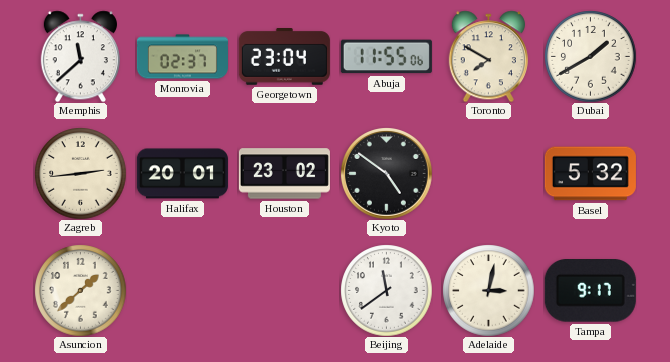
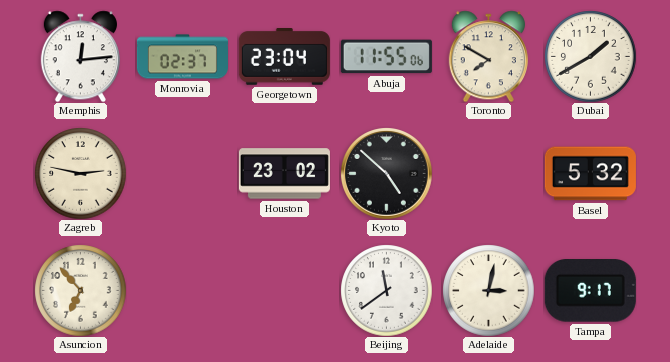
Memphis: 11:38 -> 12:14 (80, 56)
Zagreb: 2:44 -> 2:47 (80, 173)
Halifax: 20:01 -> none (182, 174)
Kyoto: 4:51 -> 4:52 (387, 174)
Asuncion: 1:38 -> 6:53 (80, 290)
